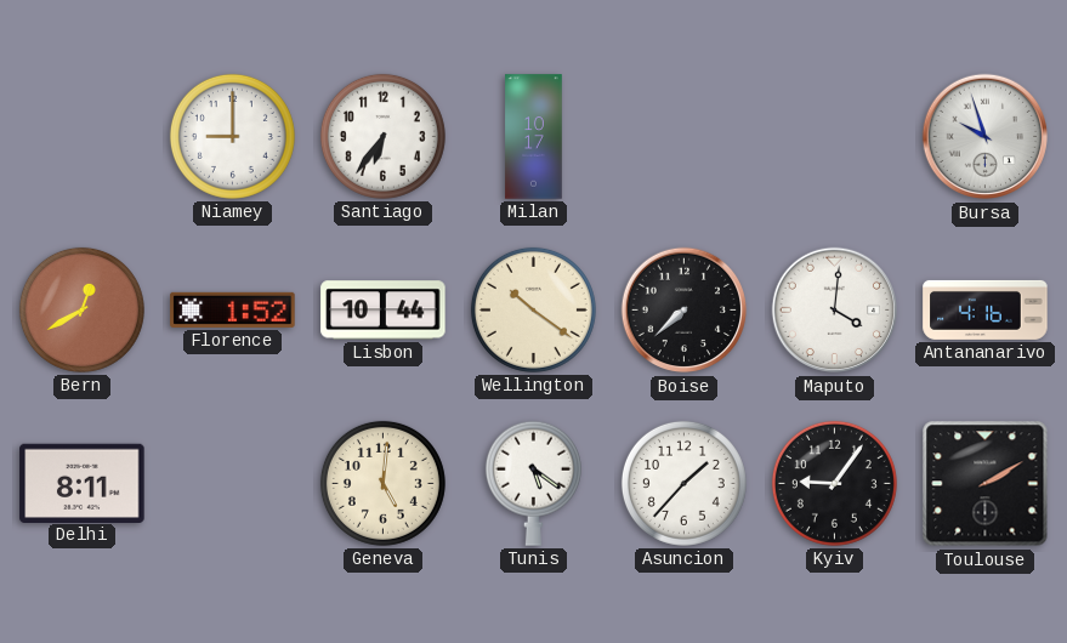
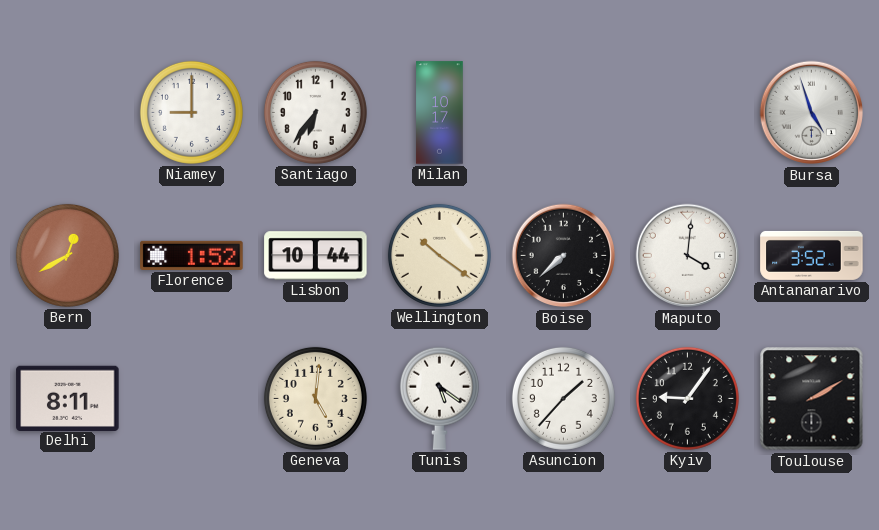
Bursa: 9:57 -> 4:57 (812, 113)
Antananarivo: 4:16 -> 3:52 (812, 255)
